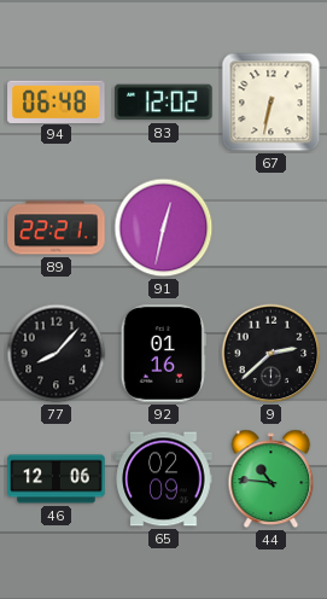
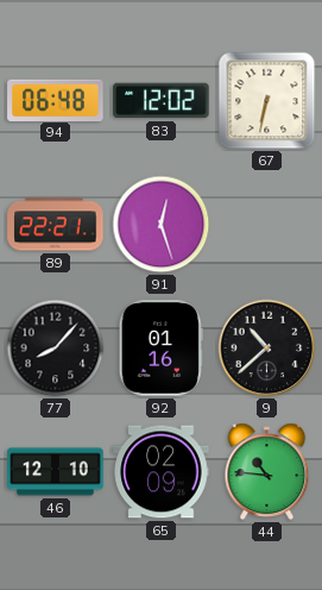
91: 12:32 -> 12:27 (162, 225)
9: 2:38 -> 10:38 (267, 349)
46: 12:06 -> 12:10 (56, 472)
